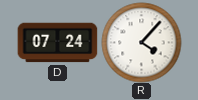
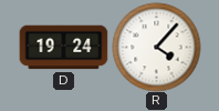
D: 07:24 -> 19:24 (63, 48)
